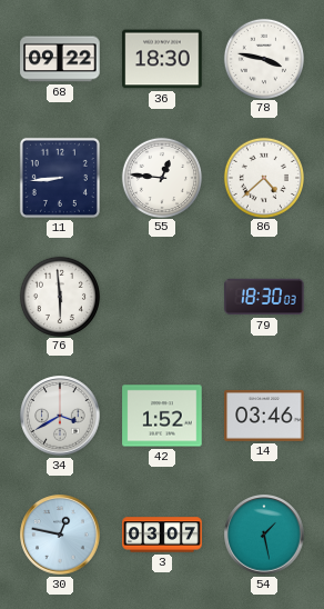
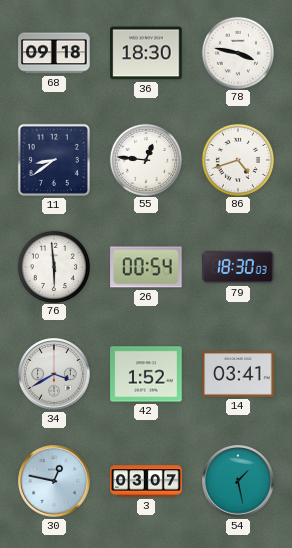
68: 09:22 -> 09:18 (54, 53)
11: 8:44 -> 8:39 (54, 160)
86: 4:38 -> 4:42 (237, 159)
26: none -> 00:54 (146, 267)
14: 03:46 -> 03:41 (238, 374)
